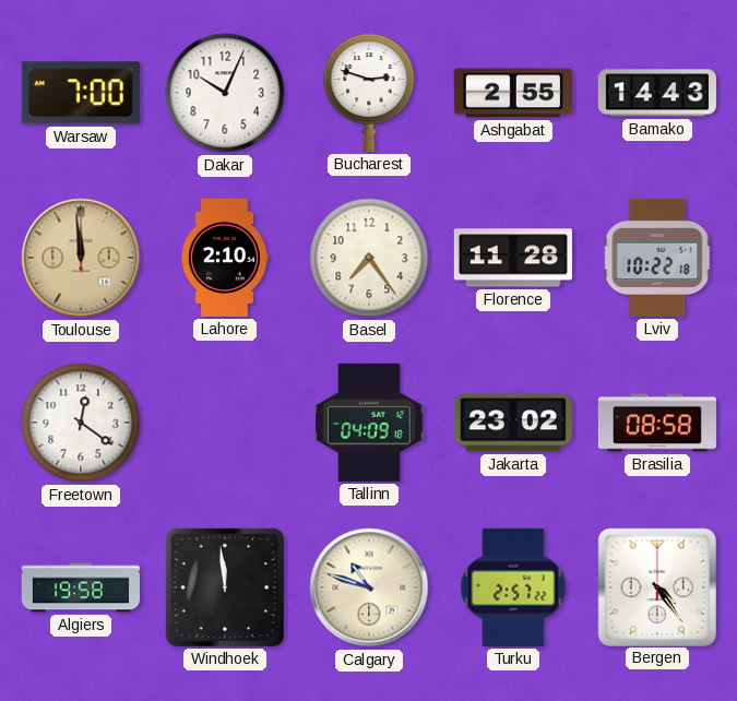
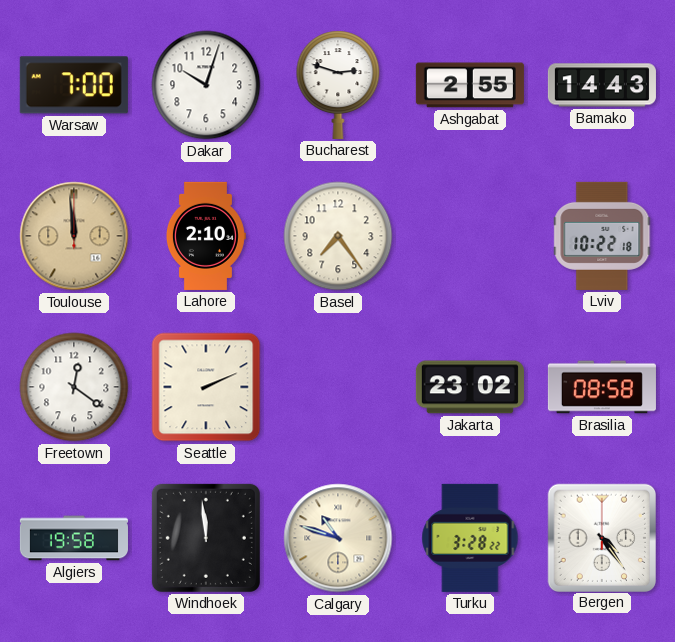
Dakar: 10:04 -> 10:03 (206, 85)
Florence: 11:28 -> none (513, 258)
Seattle: none -> 2:11 (206, 387)
Tallinn: 04:09 -> none (369, 423)
Turku: 2:57 -> 3:28 (470, 538)
